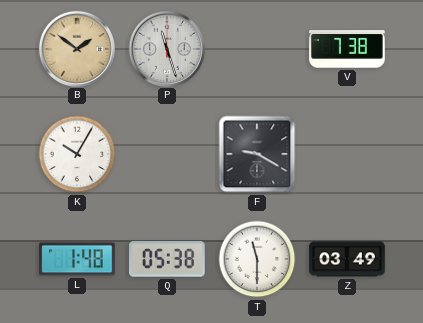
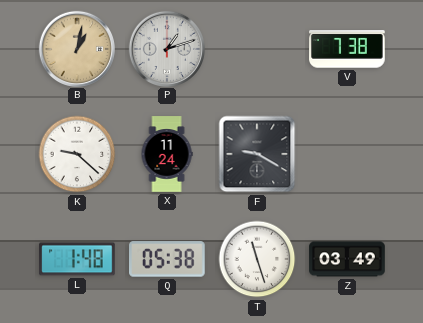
B: 1:51 -> 1:02 (76, 48)
P: 11:27 -> 1:12 (166, 48)
K: 10:05 -> 9:22 (77, 154)
X: none -> 11:24 (167, 154)
T: 11:30 -> 11:27 (257, 259)
